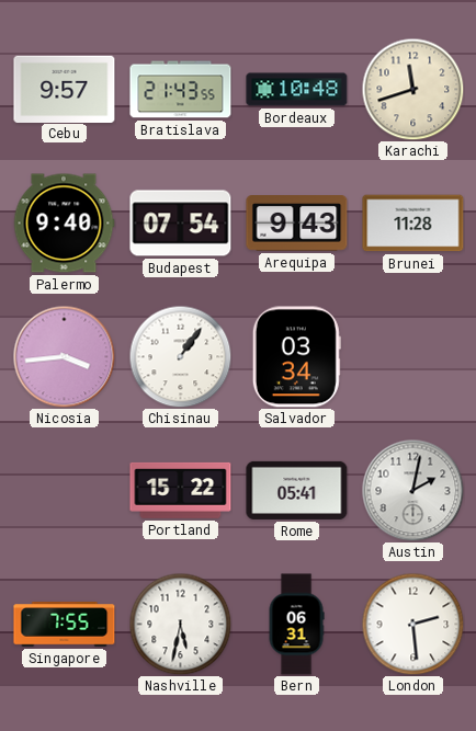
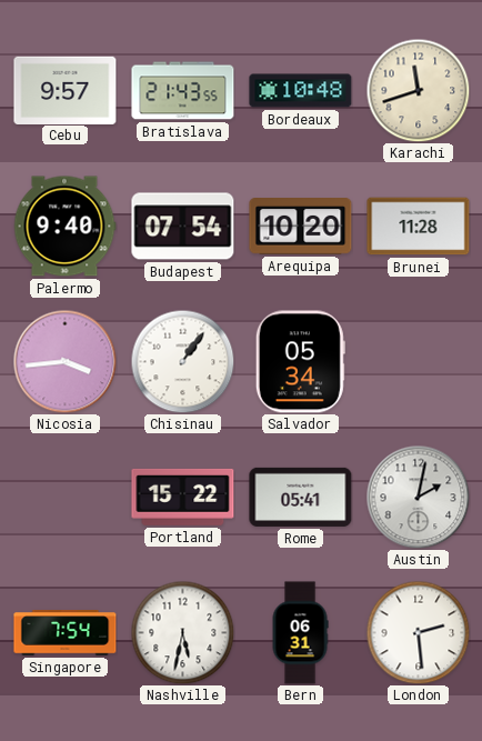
Arequipa: 9:43 -> 10:20 (301, 227)
Salvador: 03:34 -> 05:34 (300, 362)
Singapore: 7:55 -> 7:54 (66, 633)
